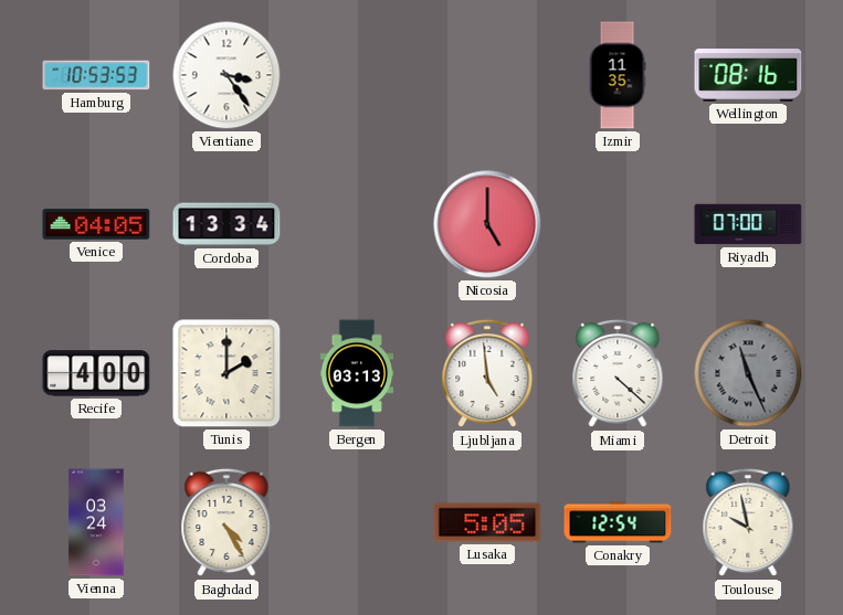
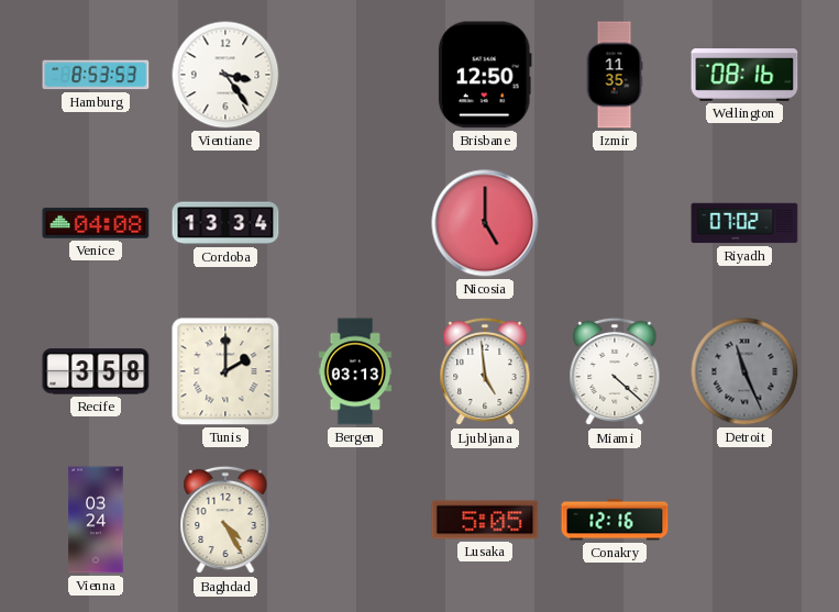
Hamburg: 10:53 -> 8:53 (96, 75)
Brisbane: none -> 12:50 (485, 75)
Venice: 04:05 -> 04:08 (96, 223)
Riyadh: 07:00 -> 07:02 (744, 223)
Recife: 4:00 -> 3:58 (96, 371)
Conakry: 12:54 -> 12:16 (615, 520)
Toulouse: 9:58 -> none (748, 522)
